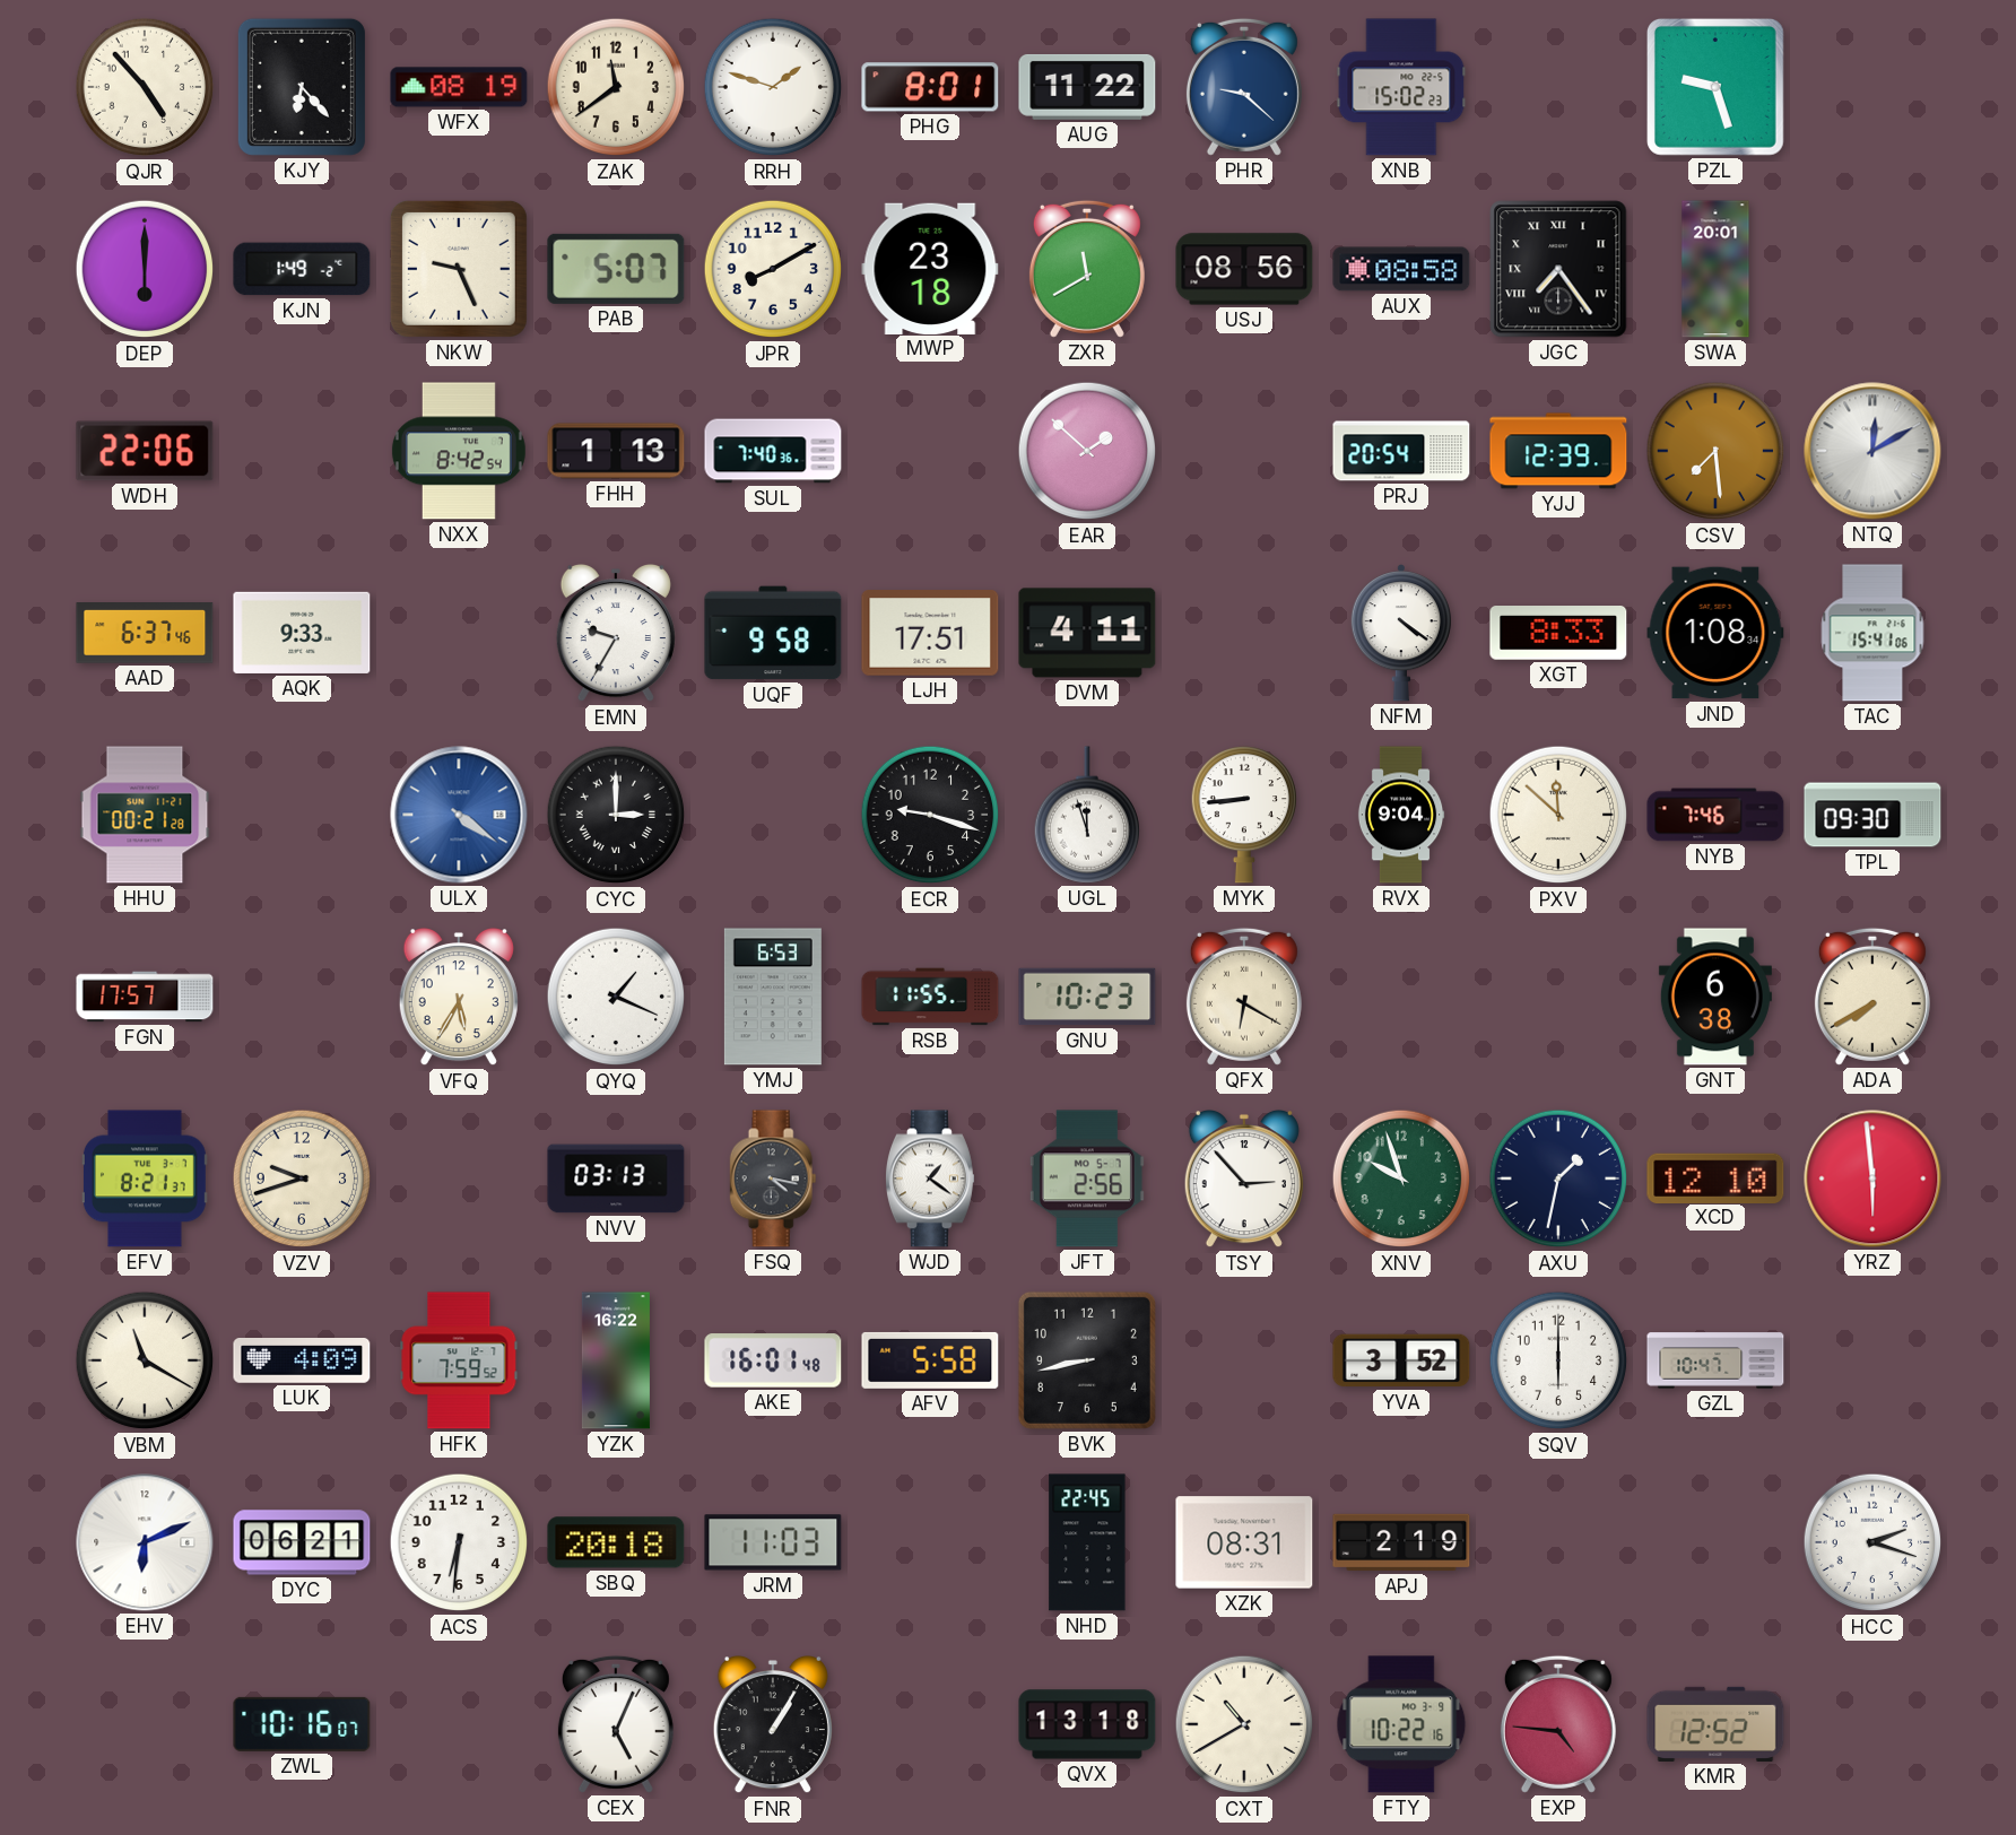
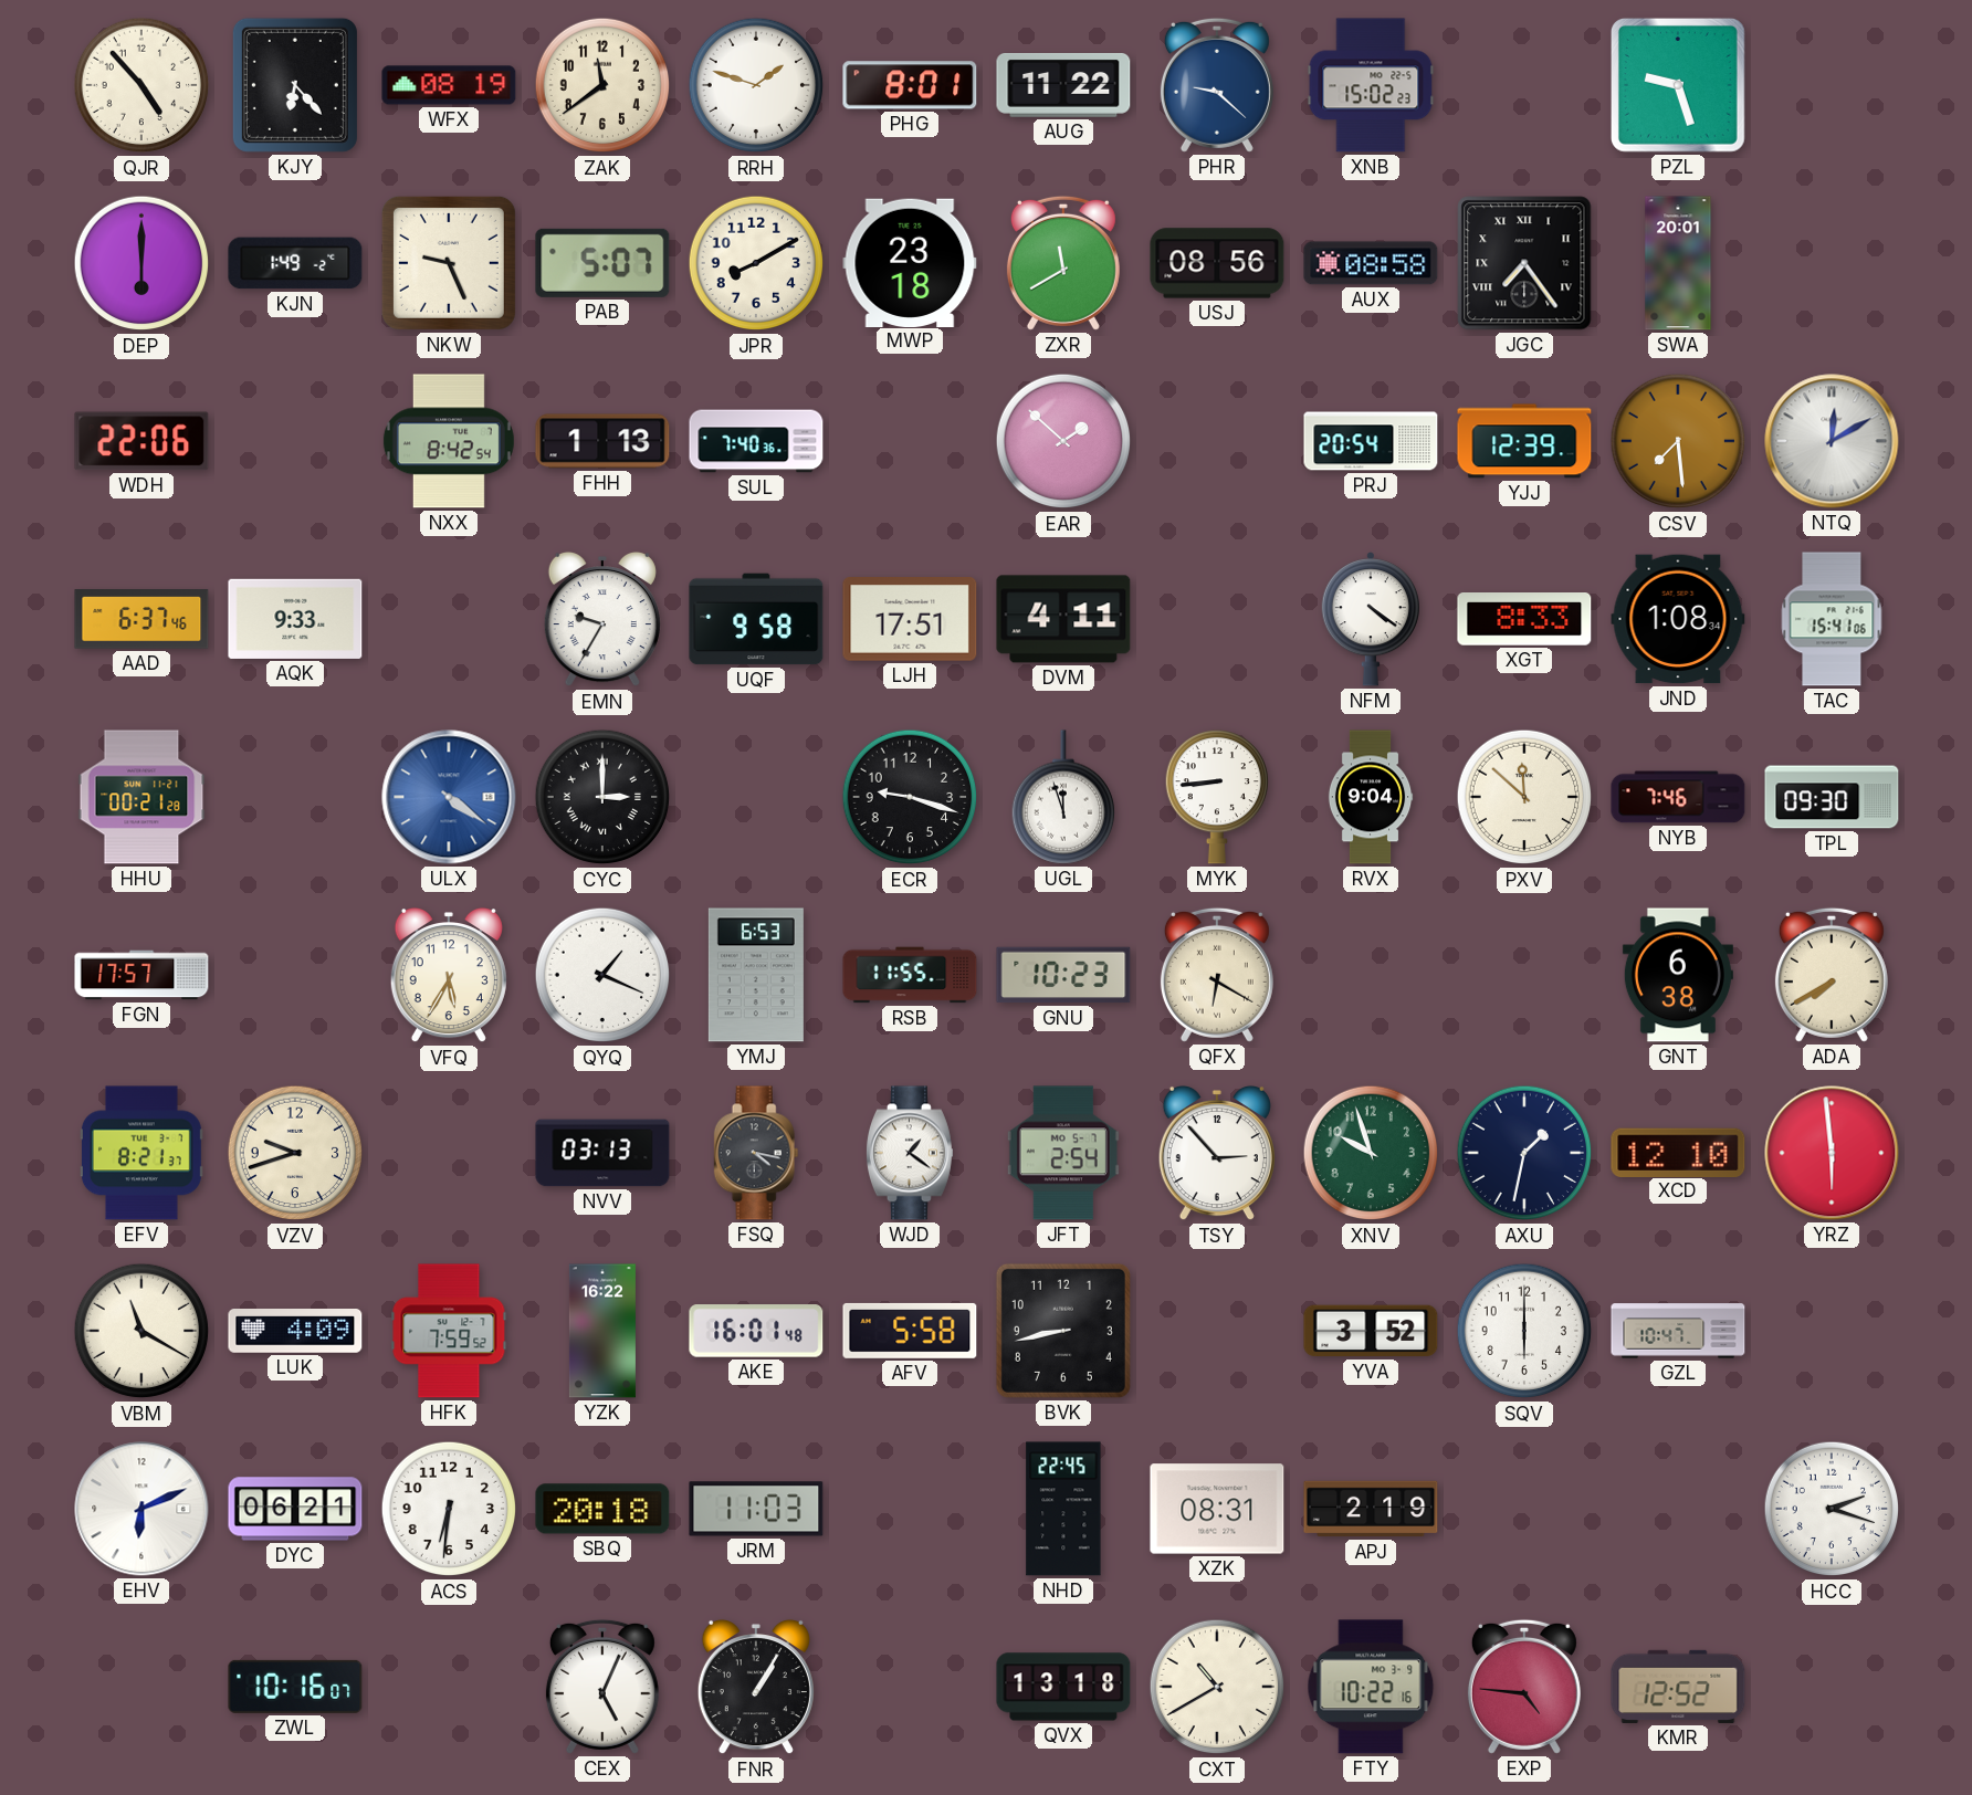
JFT: 2:56 -> 2:54 (1063, 1153)
